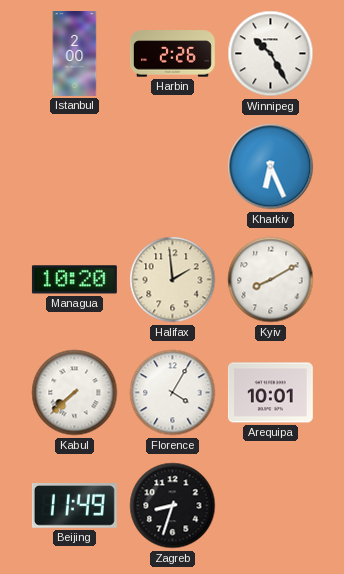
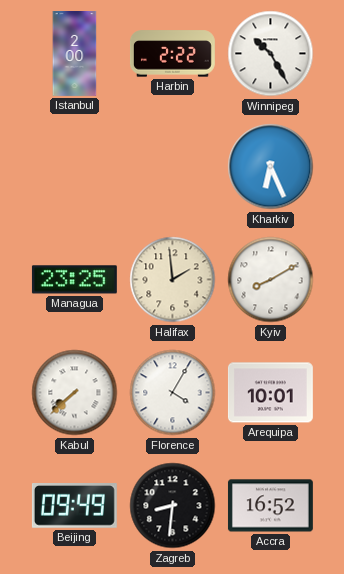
Harbin: 2:26 -> 2:22 (172, 54)
Managua: 10:20 -> 23:25 (74, 280)
Beijing: 11:49 -> 09:49 (74, 506)
Zagreb: 8:33 -> 8:31 (173, 506)
Accra: none -> 16:52 (270, 506)
